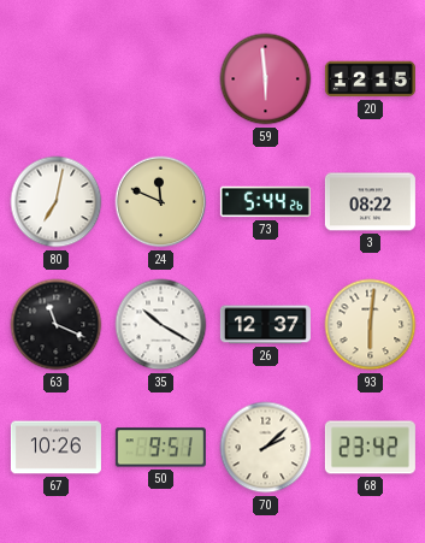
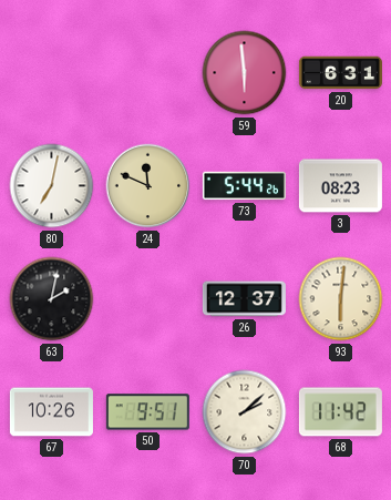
20: 12:15 -> 6:31 (340, 73)
3: 08:22 -> 08:23 (340, 186)
63: 11:19 -> 2:02 (52, 299)
35: 10:20 -> none (161, 325)
68: 23:42 -> 11:42 (340, 412)
